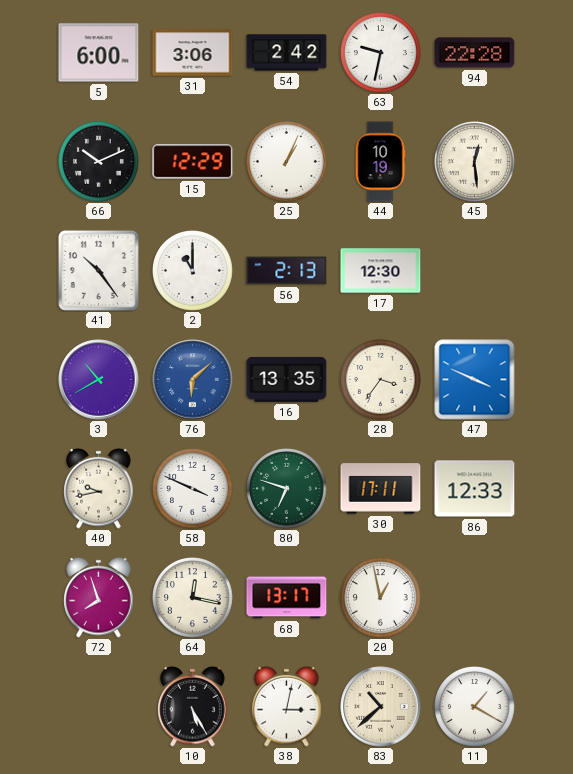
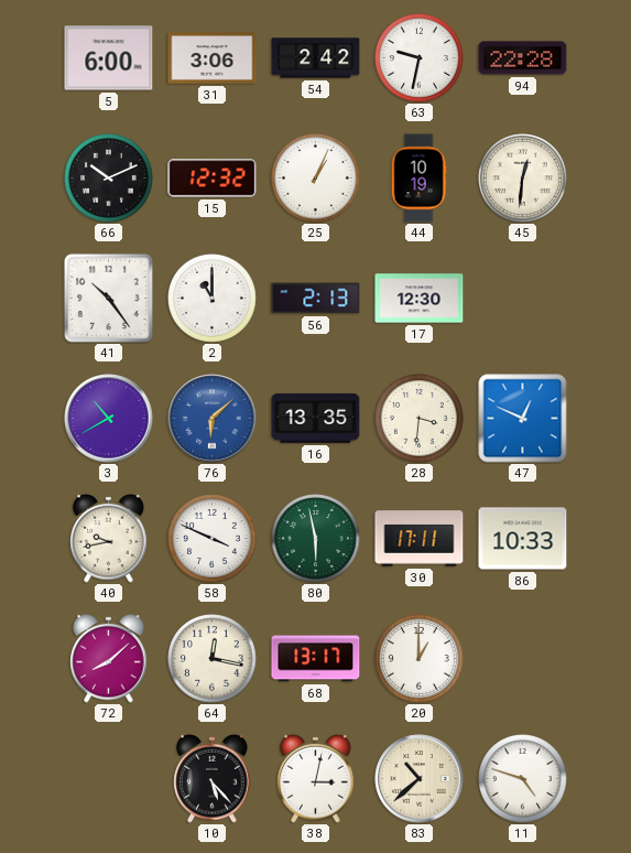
15: 12:29 -> 12:32 (213, 179)
45: 12:29 -> 12:31 (523, 179)
28: 3:36 -> 3:31 (420, 419)
47: 3:49 -> 12:49 (523, 419)
80: 6:48 -> 5:58 (316, 539)
86: 12:33 -> 10:33 (523, 539)
72: 7:57 -> 8:08 (109, 658)
20: 12:58 -> 1:00 (420, 659)
10: 5:25 -> 5:23 (213, 778)
11: 1:20 -> 4:48 (523, 779)
